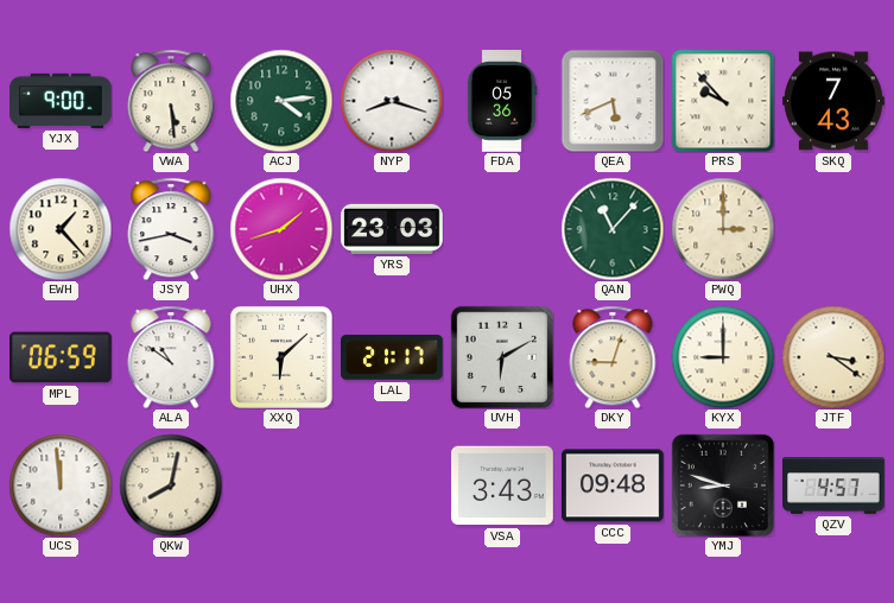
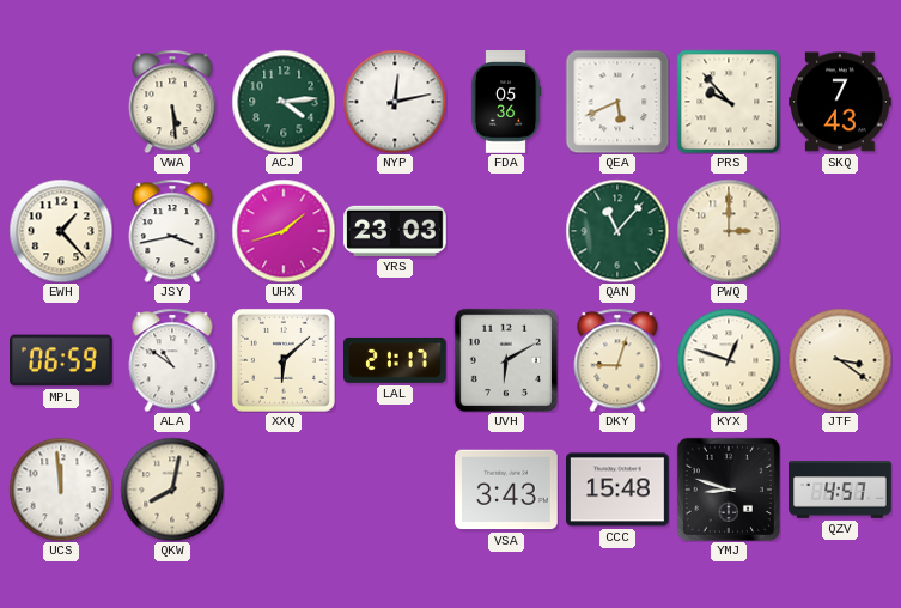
YJX: 9:00 -> none (62, 101)
NYP: 8:18 -> 12:13 (395, 102)
KYX: 9:00 -> 12:48 (729, 360)
CCC: 09:48 -> 15:48 (617, 490)
